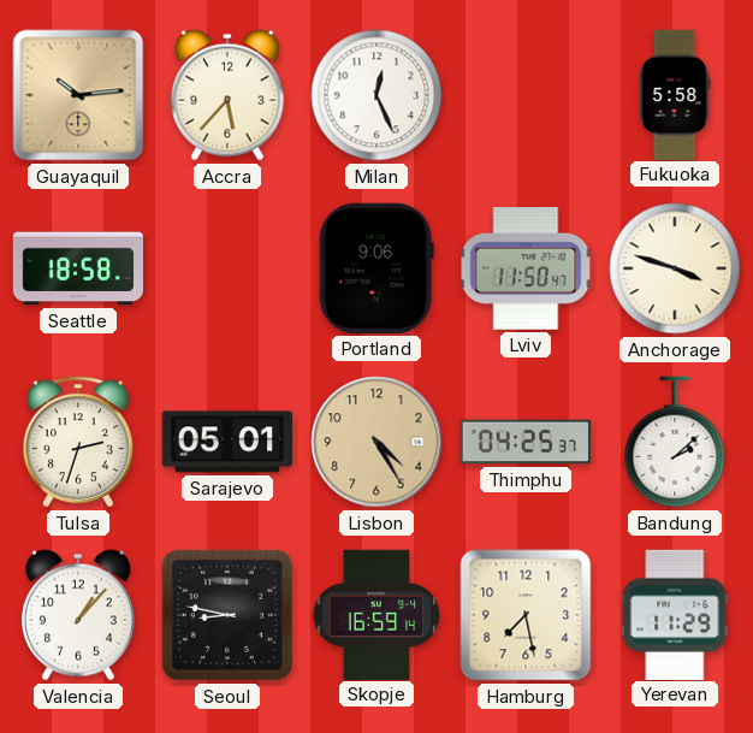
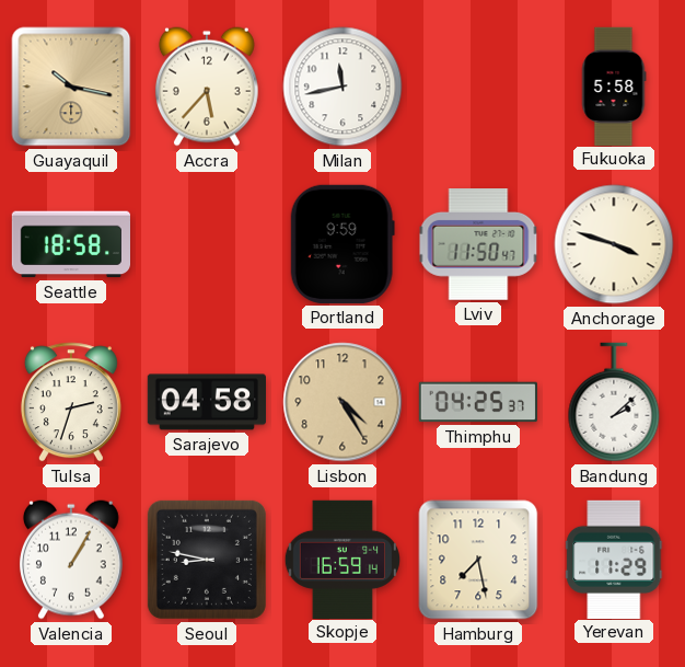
Guayaquil: 10:14 -> 10:17 (71, 87)
Milan: 12:26 -> 11:43 (342, 87)
Portland: 9:06 -> 9:59 (342, 244)
Sarajevo: 05:01 -> 04:58 (206, 402)
Valencia: 1:07 -> 1:05 (71, 560)
